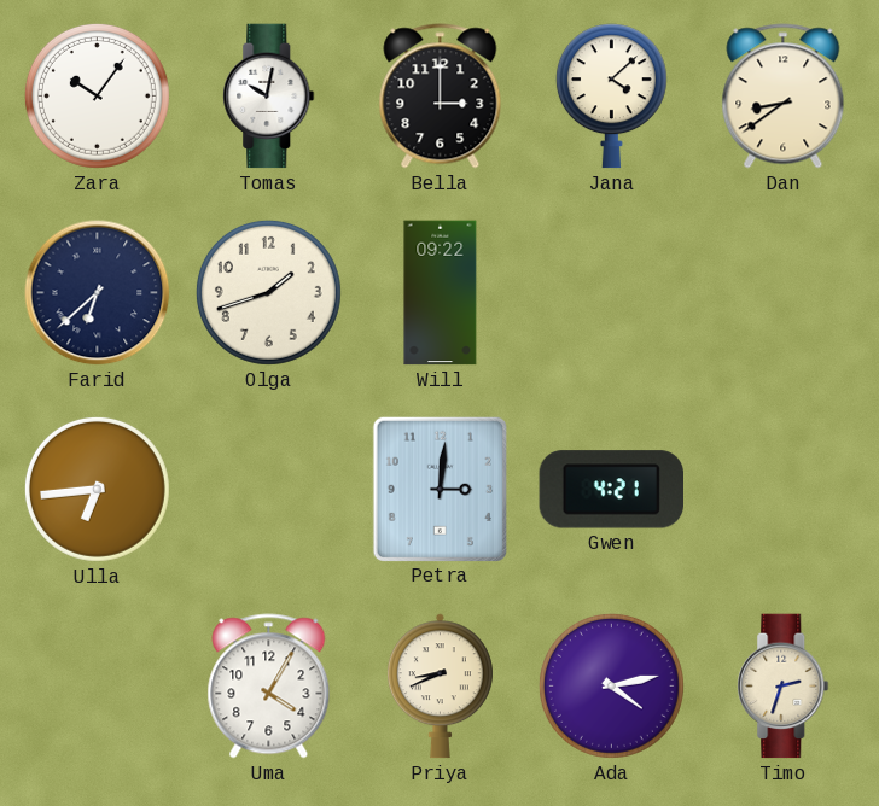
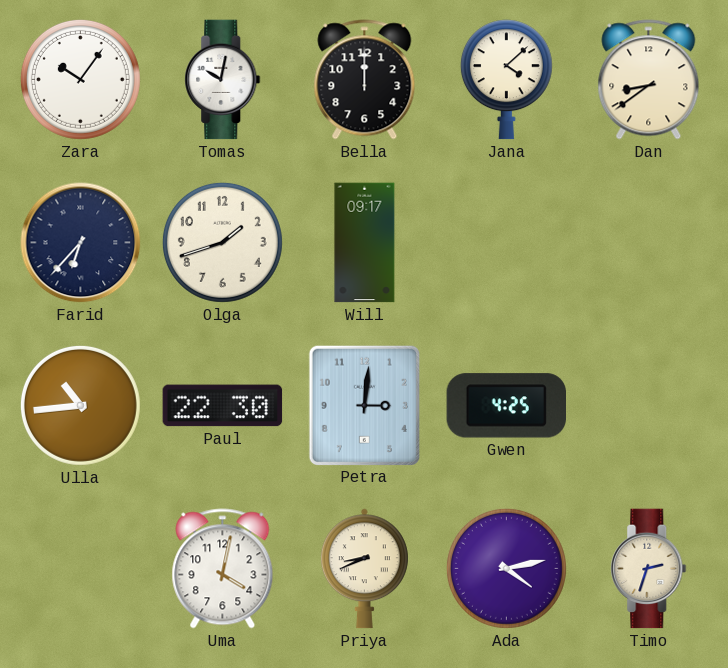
Bella: 3:00 -> 12:00 (365, 80)
Farid: 6:38 -> 6:37 (81, 243)
Will: 09:22 -> 09:17 (365, 243)
Ulla: 6:44 -> 10:44 (80, 405)
Paul: none -> 22:30 (223, 406)
Gwen: 4:21 -> 4:25 (507, 406)
Uma: 4:05 -> 4:02 (223, 569)
